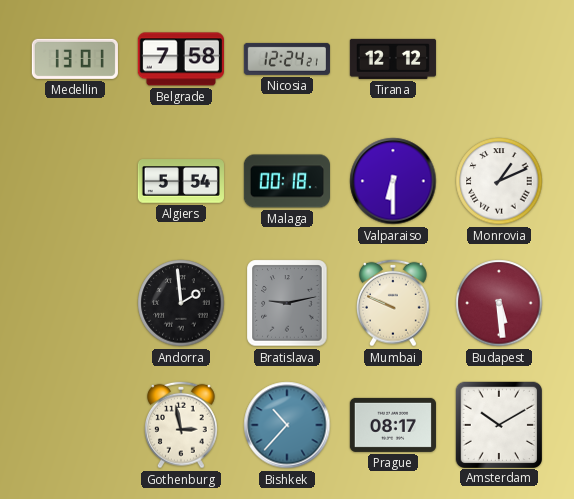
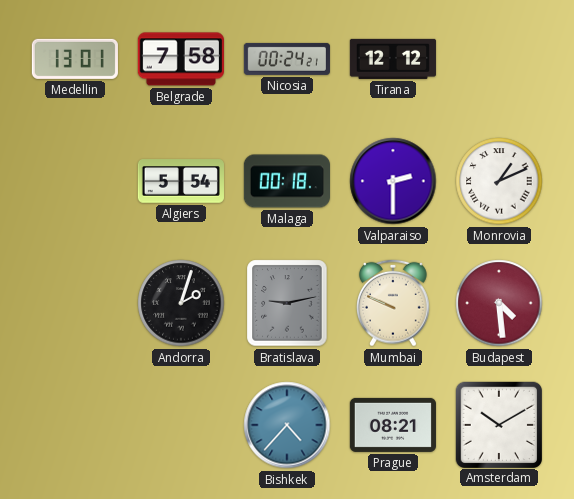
Nicosia: 12:24 -> 00:24 (287, 59)
Valparaiso: 6:30 -> 2:30 (393, 181)
Andorra: 1:59 -> 2:03 (181, 303)
Budapest: 5:29 -> 4:29 (499, 303)
Gothenburg: 2:58 -> none (182, 425)
Bishkek: 10:37 -> 4:37 (287, 425)
Prague: 08:17 -> 08:21 (393, 425)
